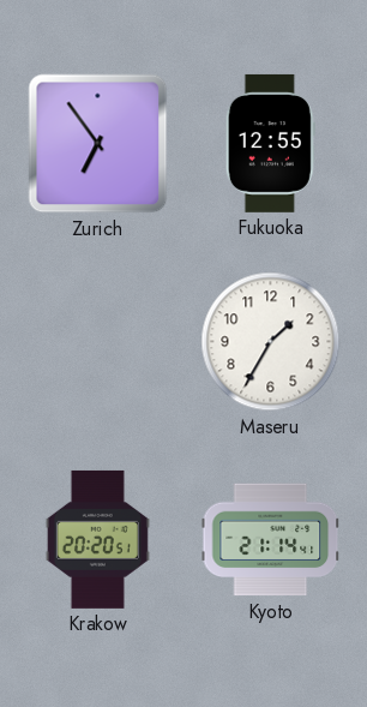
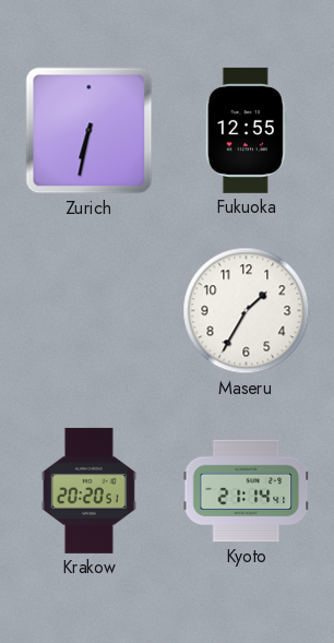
Zurich: 6:54 -> 6:32 (90, 131)
